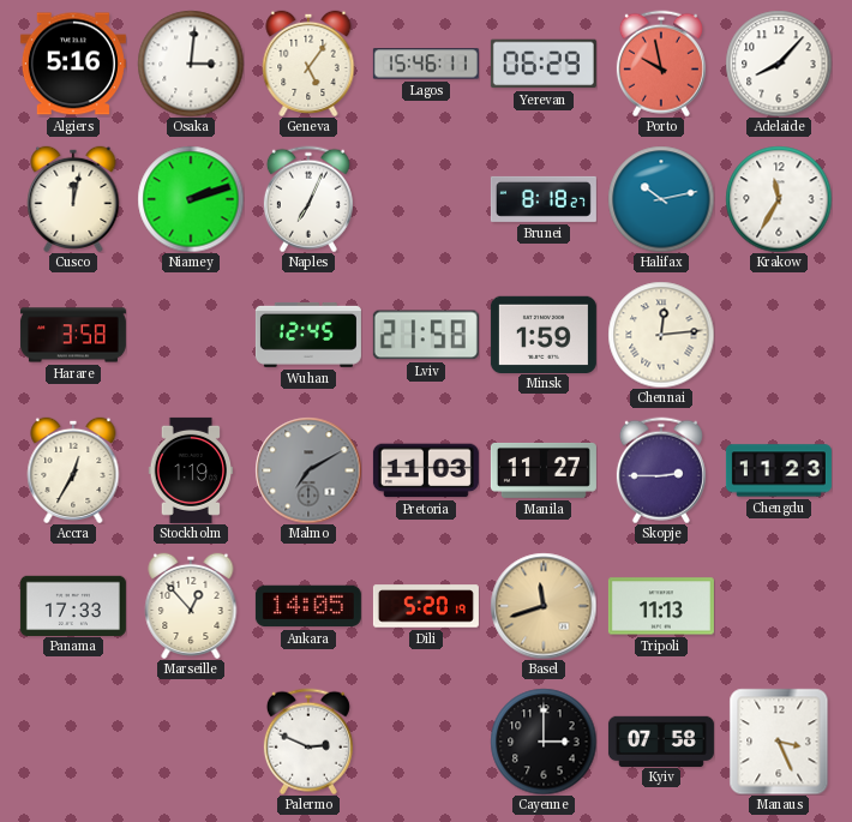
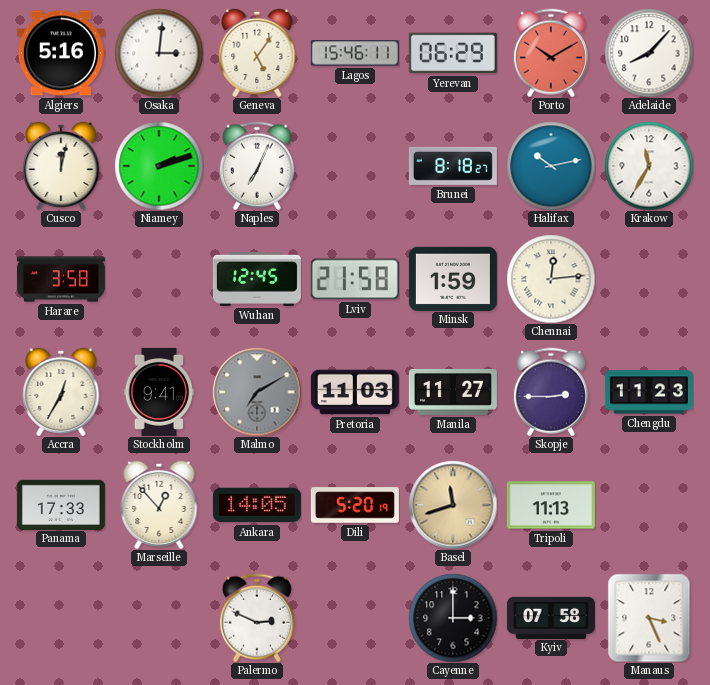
Porto: 9:58 -> 10:10 (551, 53)
Stockholm: 1:19 -> 9:41 (159, 392)
